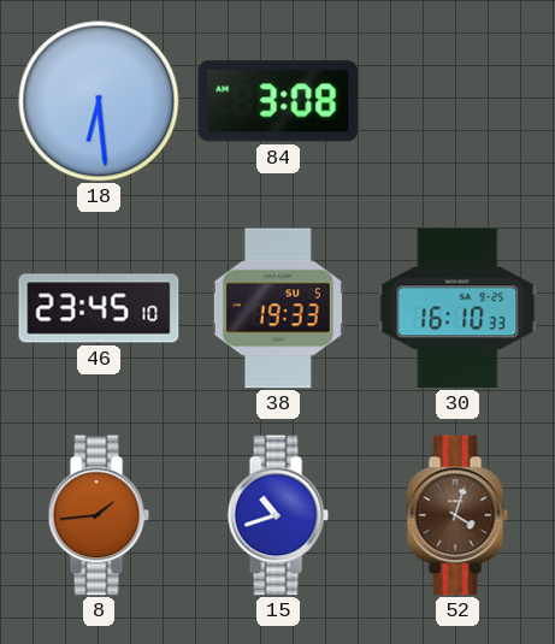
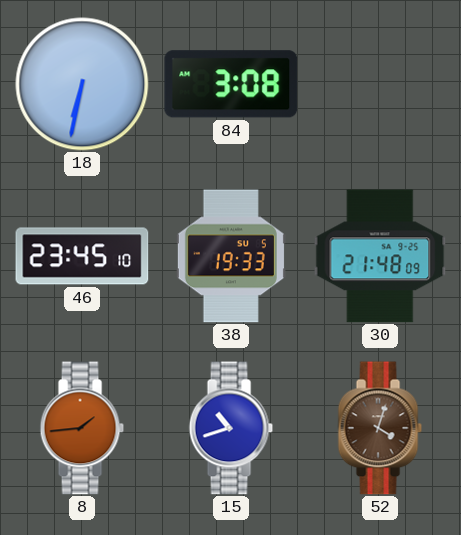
18: 6:29 -> 6:32 (82, 84)
30: 16:10 -> 21:48 (380, 256)
